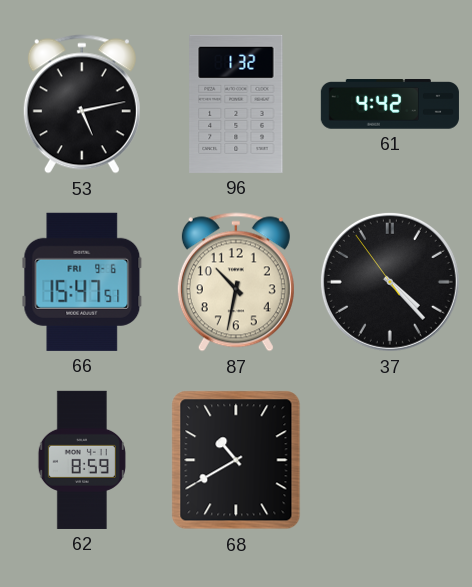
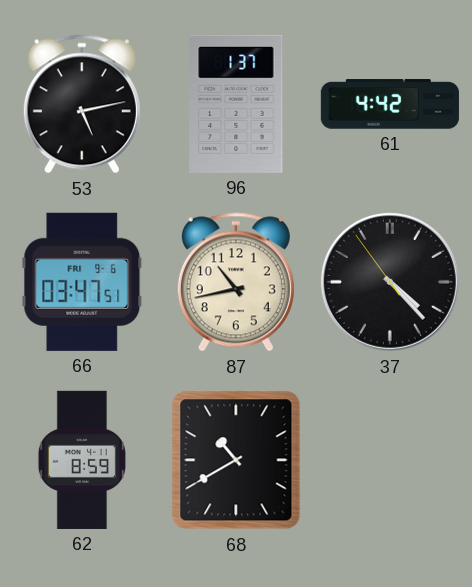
96: 1:32 -> 1:37 (236, 104)
66: 15:47 -> 03:47 (82, 282)
87: 10:32 -> 10:43 (236, 282)
